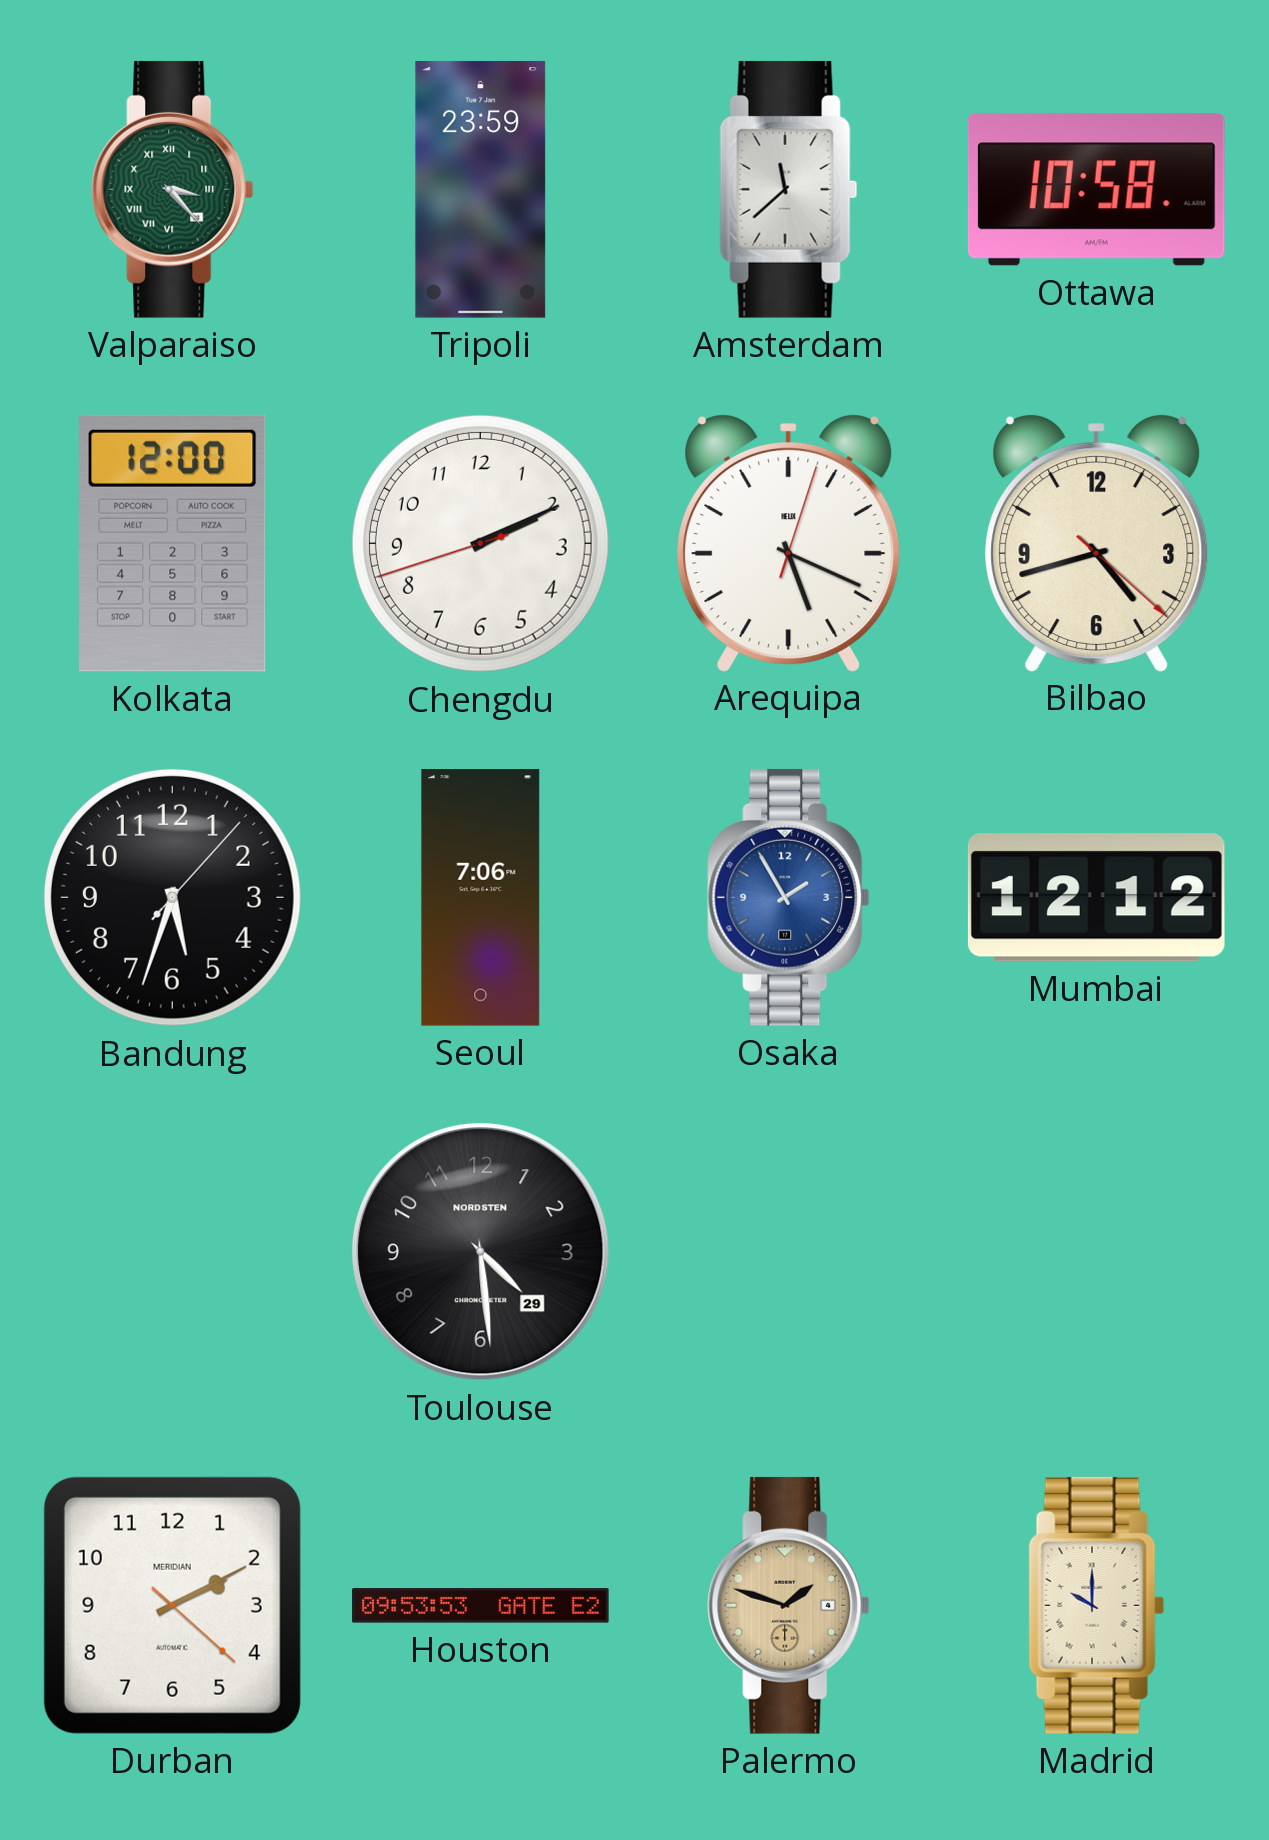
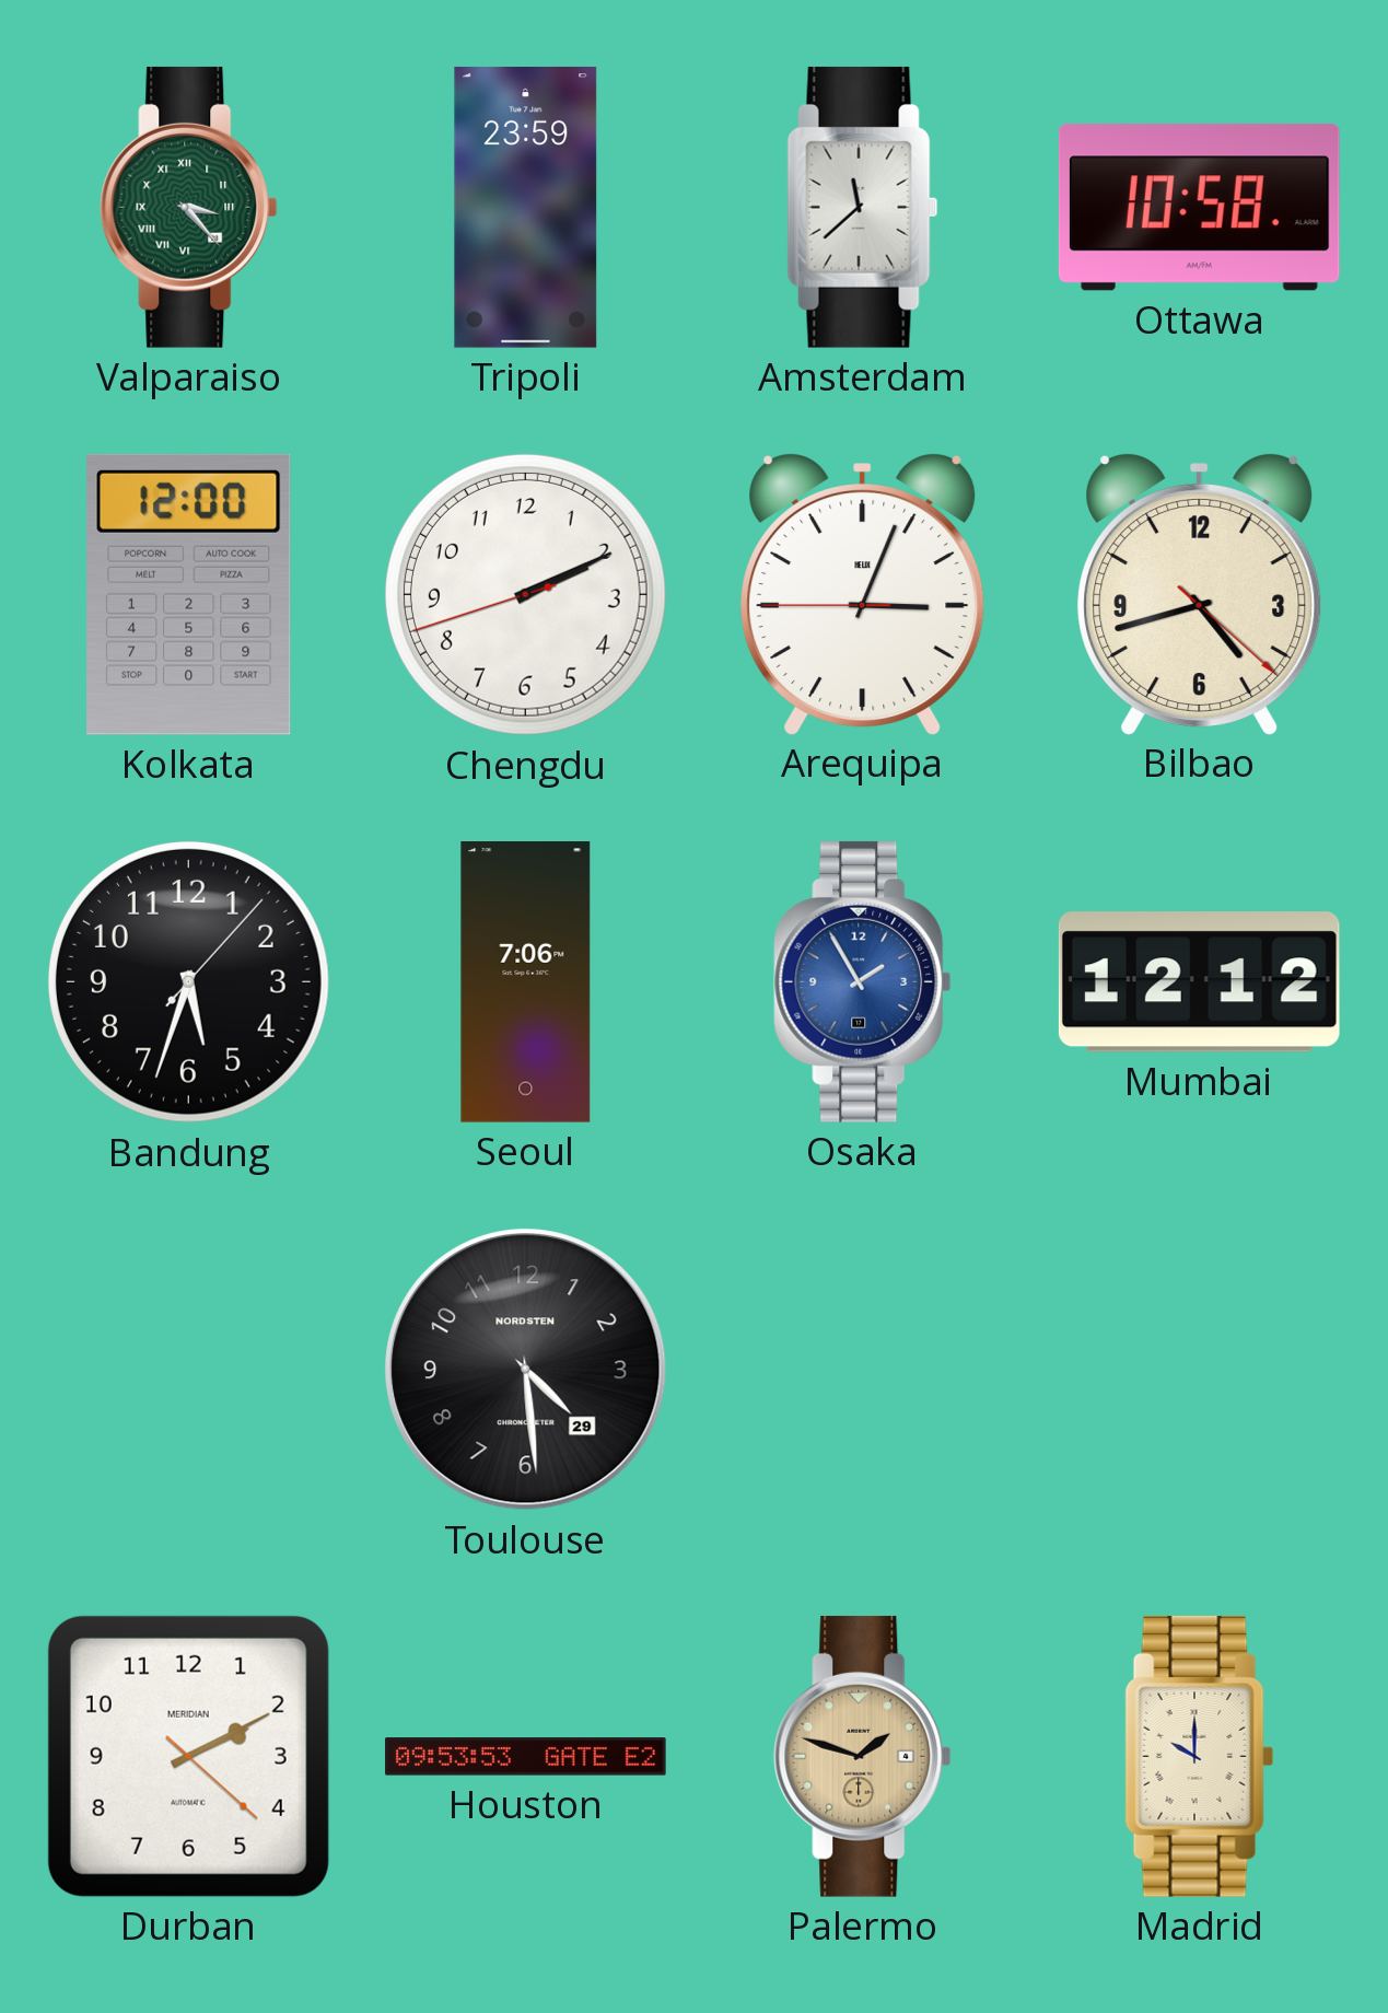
Arequipa: 5:19 -> 3:03 (863, 594)
